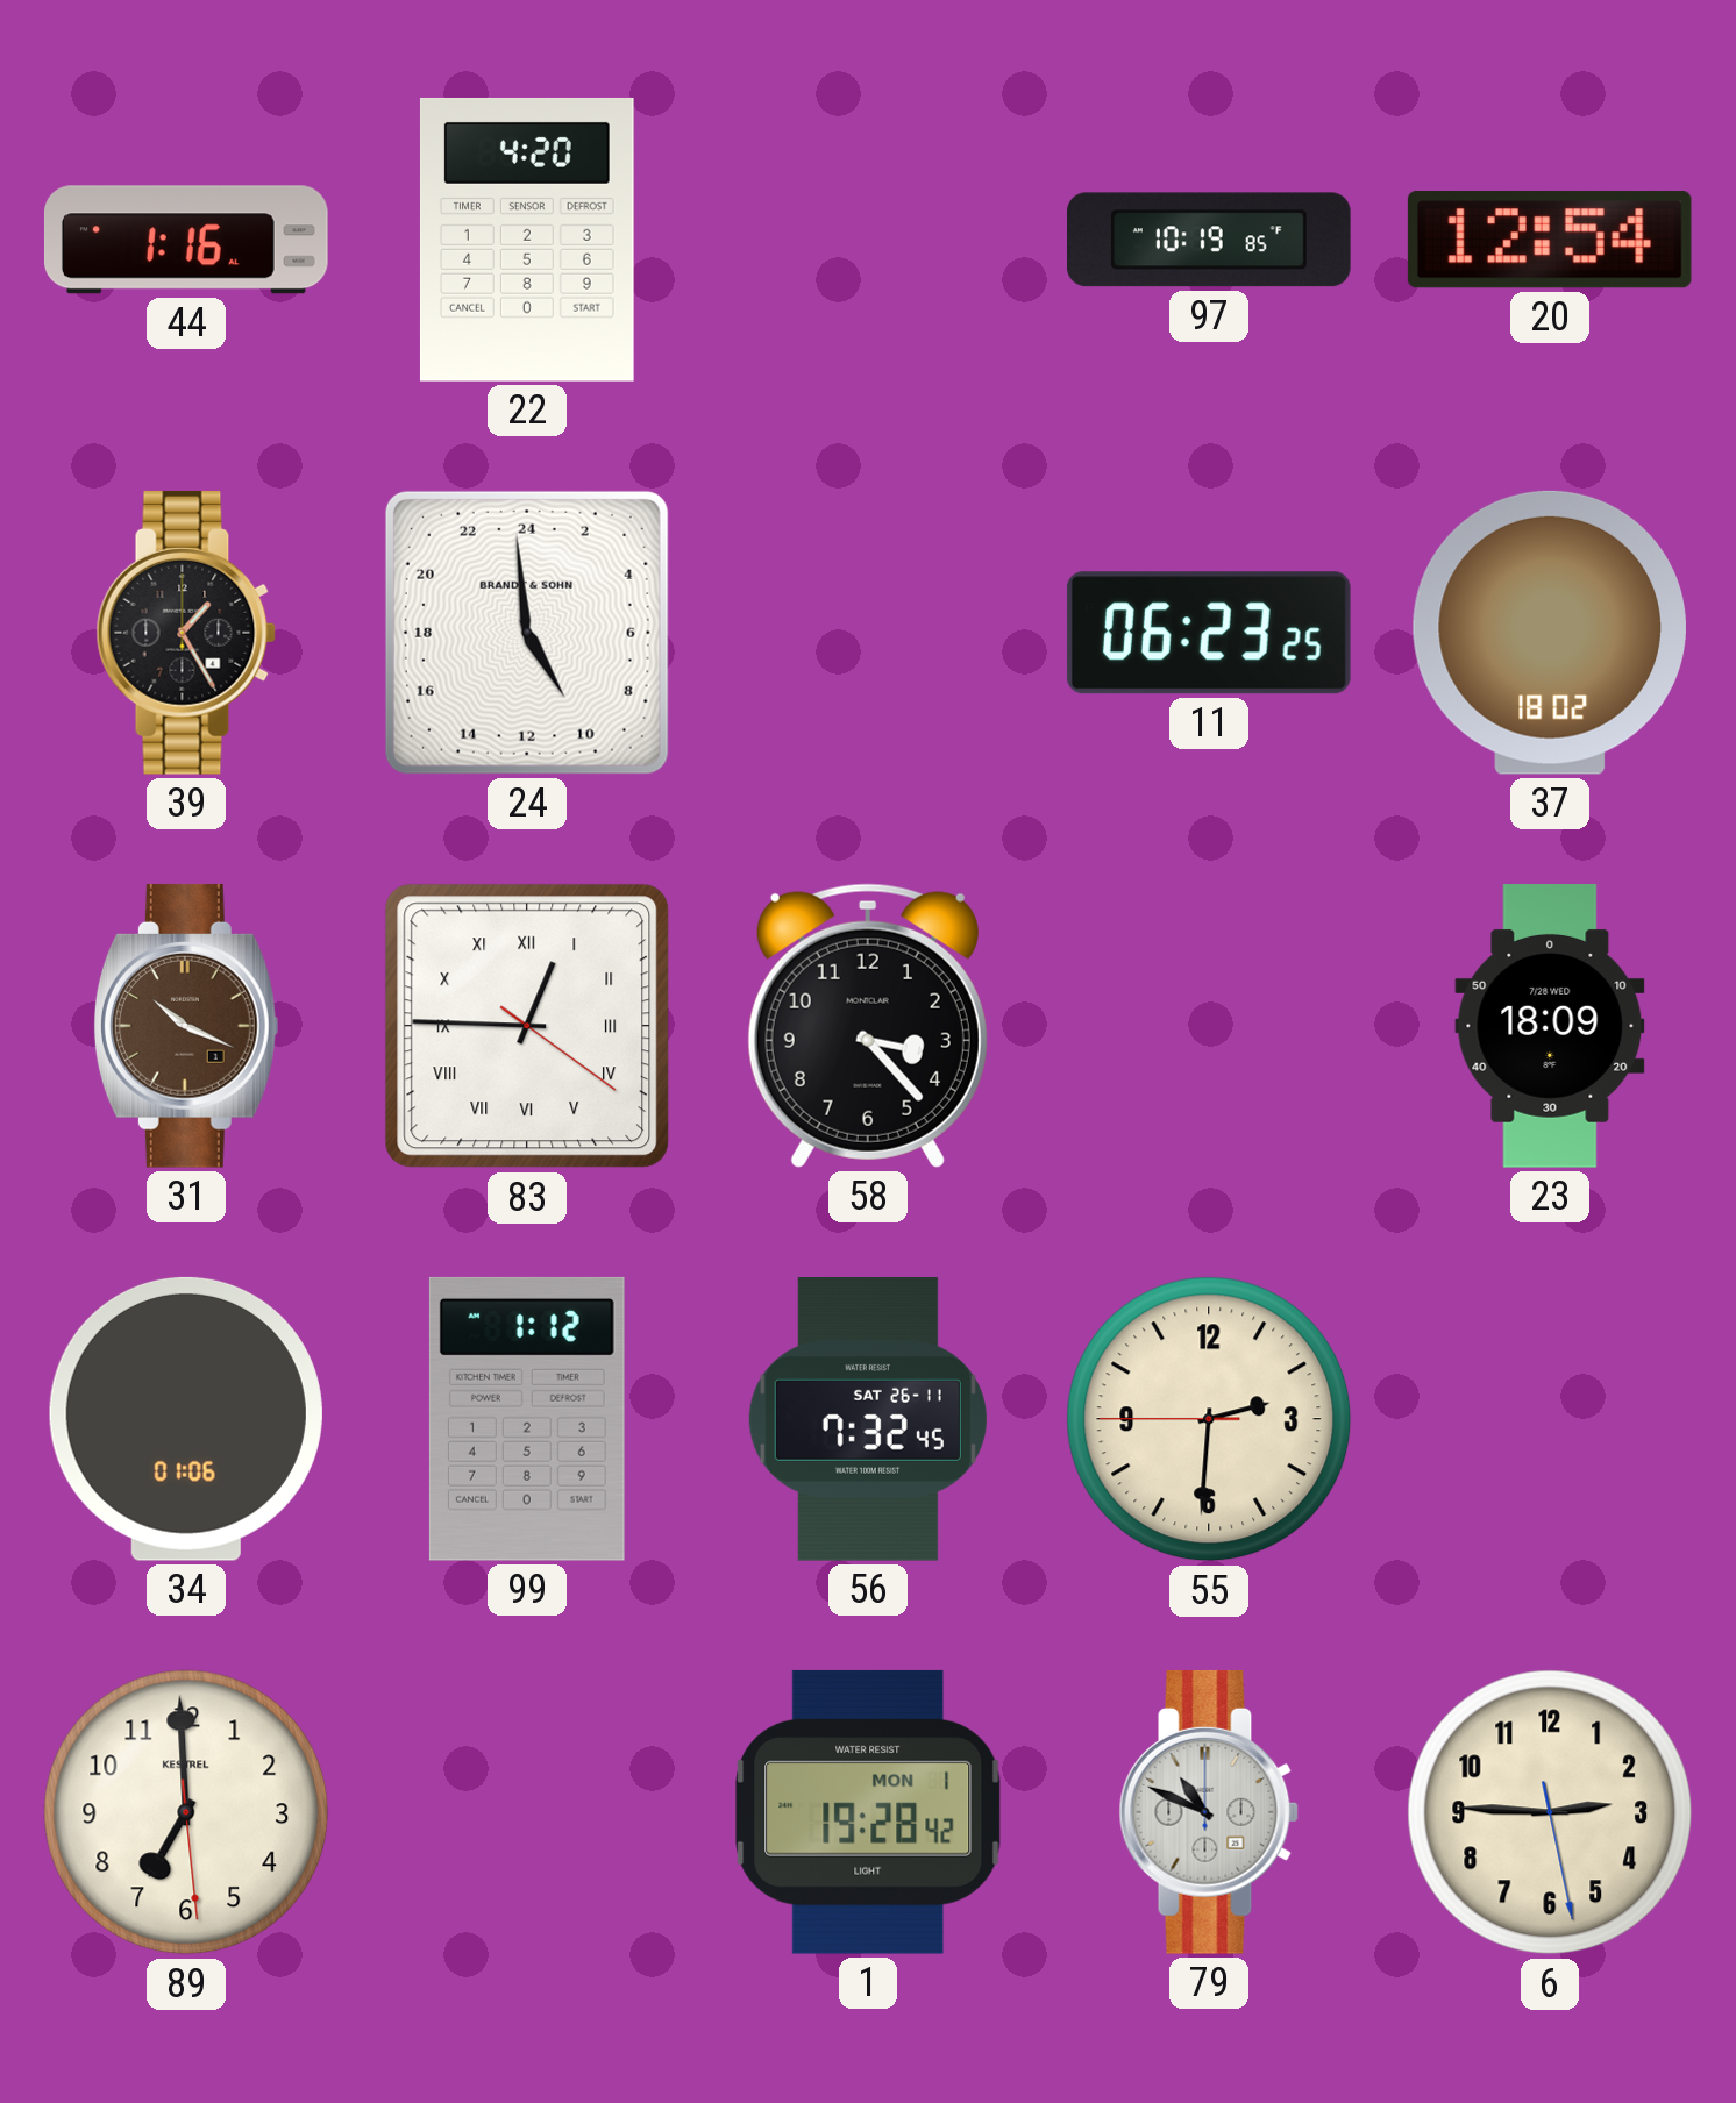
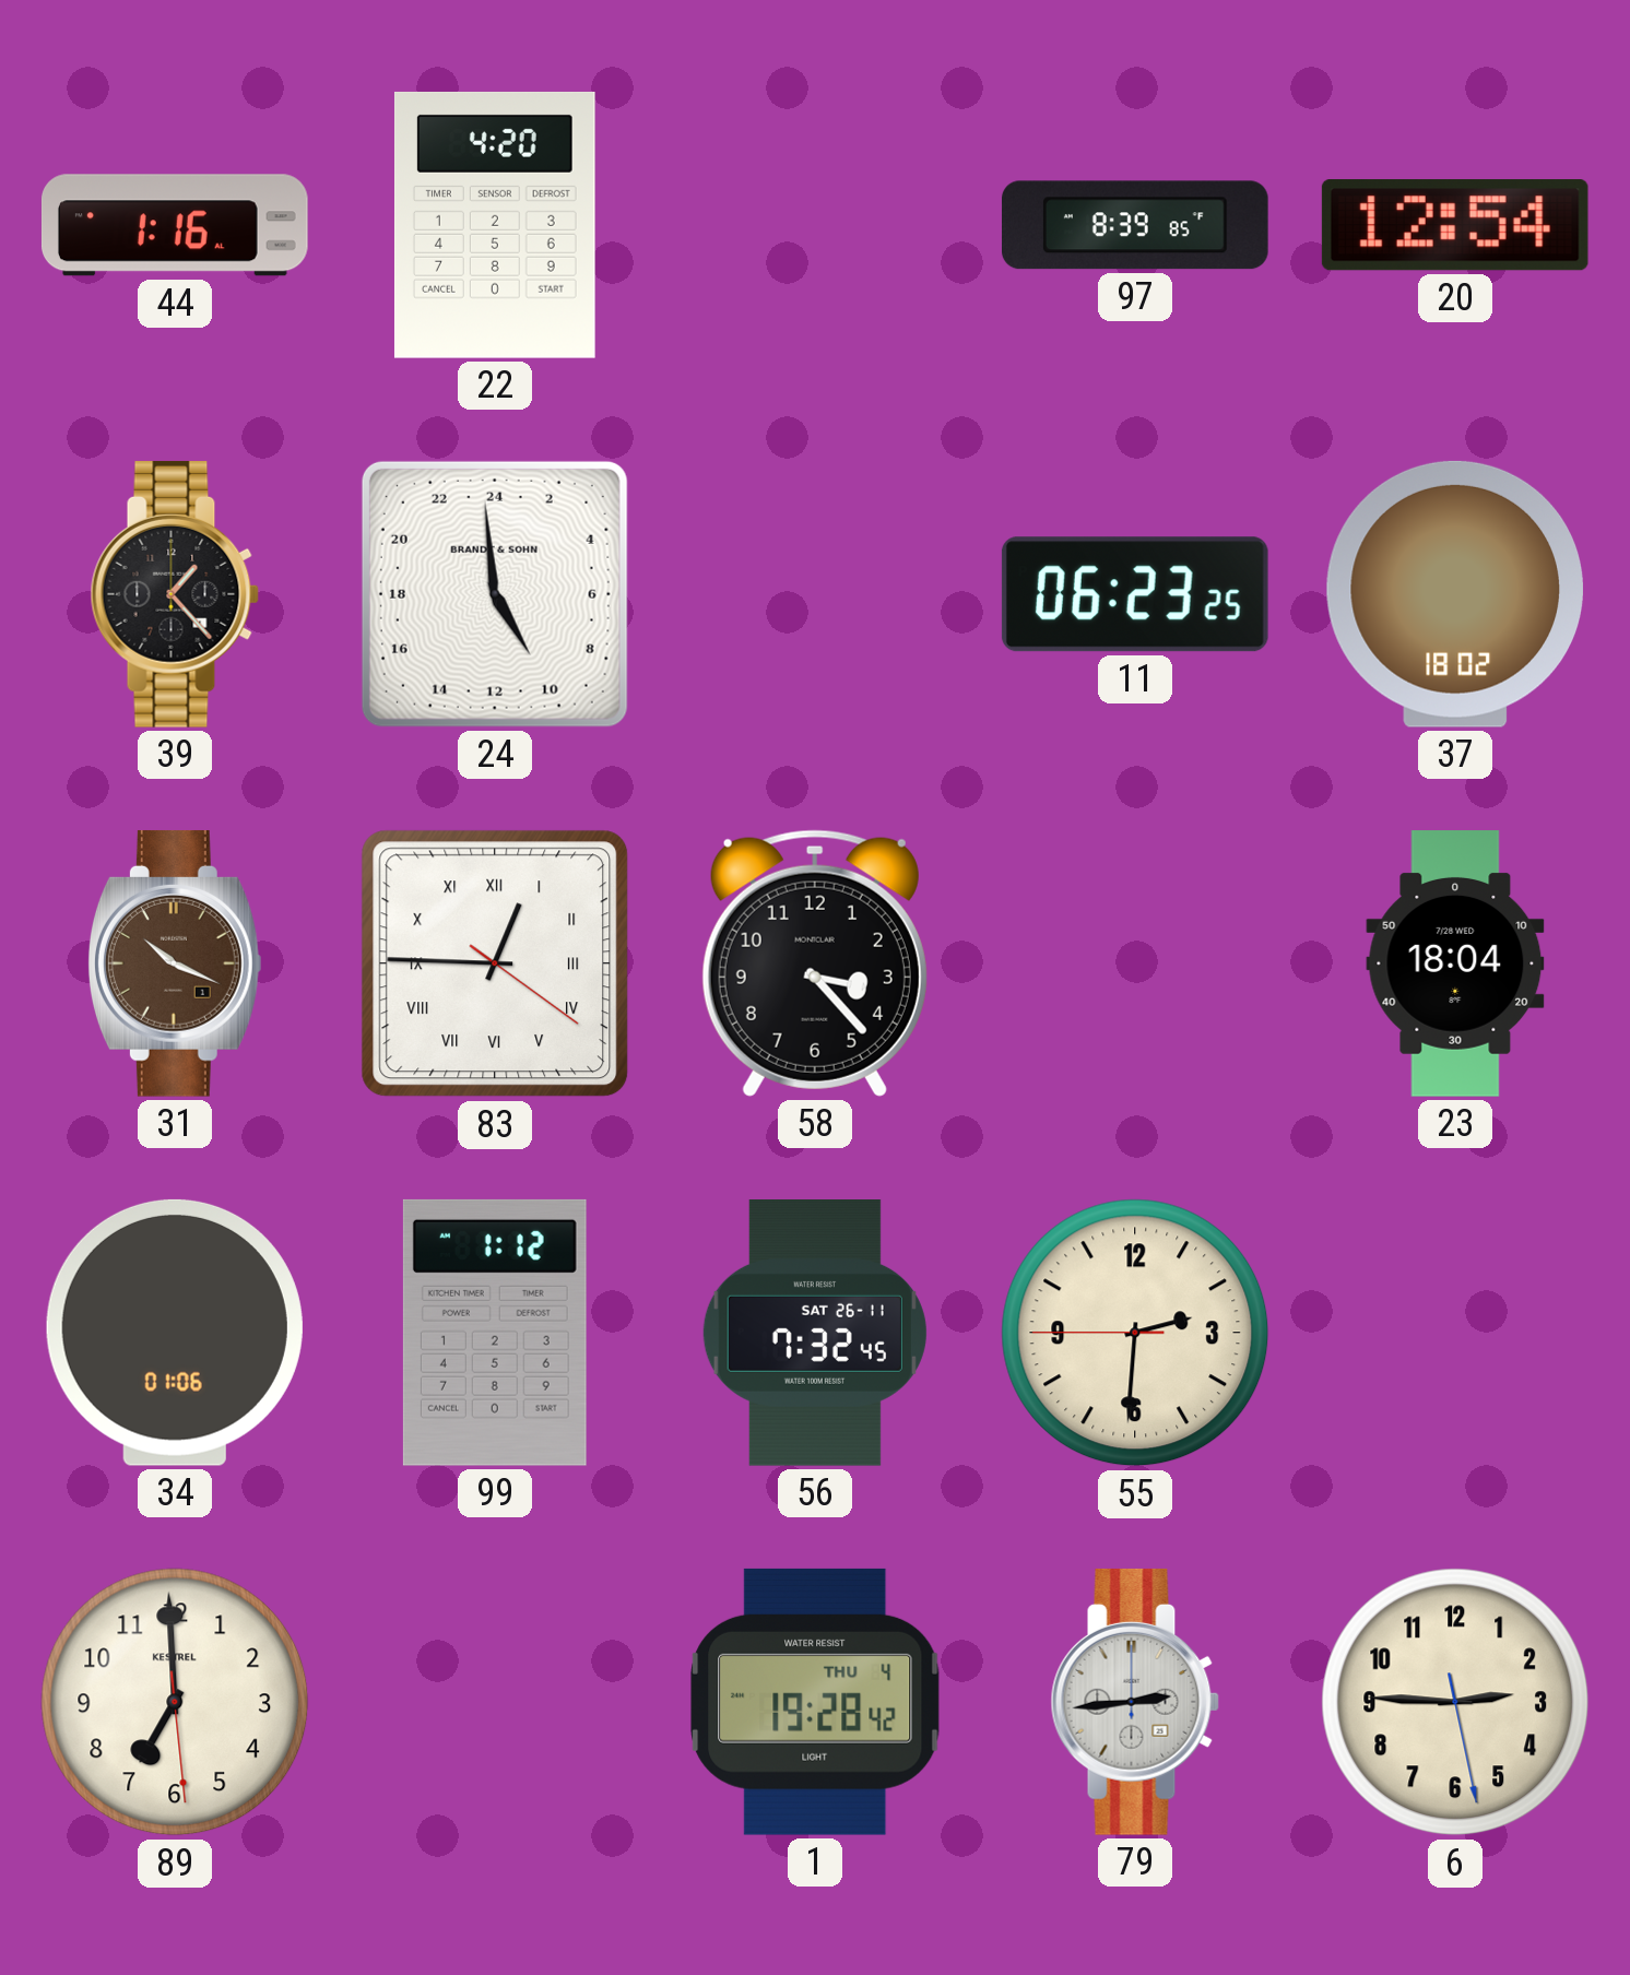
97: 10:19 -> 8:39 (1135, 225)
39: 1:25 -> 1:23 (175, 594)
23: 18:09 -> 18:04 (1455, 963)
1 date: MON 1 -> THU 4 (815, 1702)
79: 10:49 -> 2:44 (1135, 1702)
